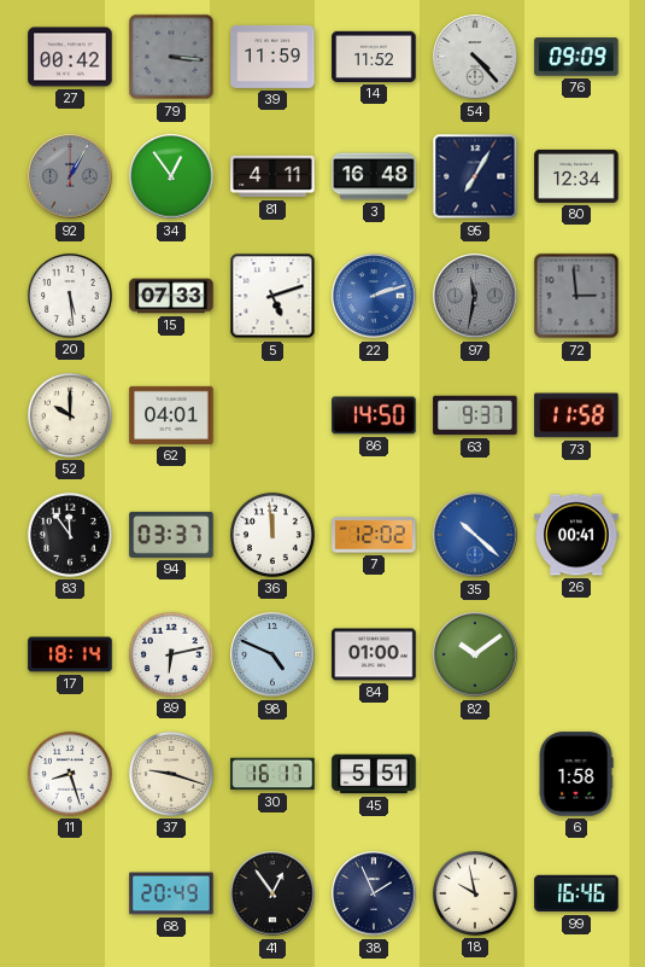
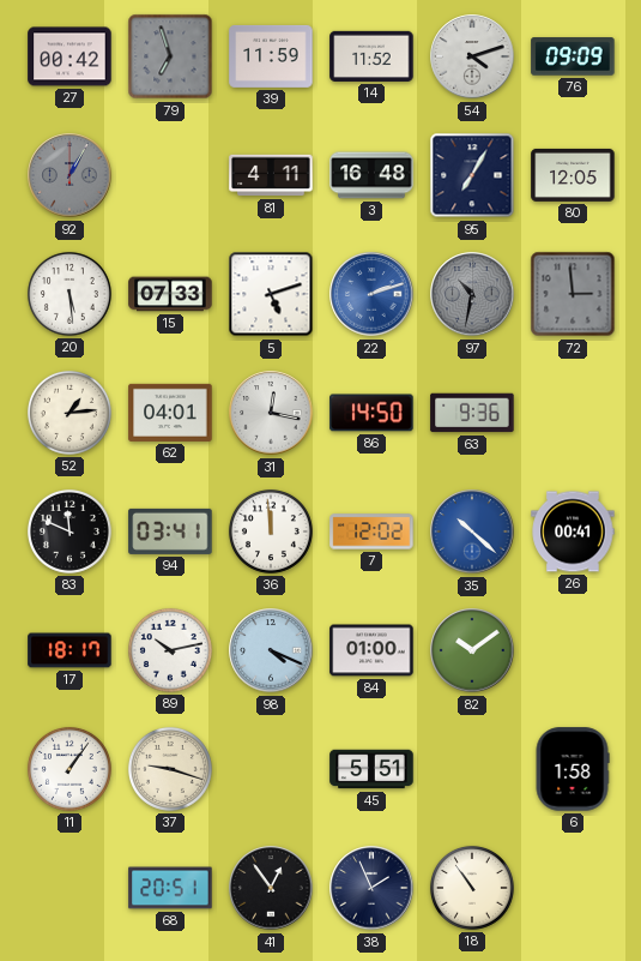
79: 3:16 -> 6:57 (170, 56)
54: 4:23 -> 4:12 (472, 56)
34: 12:54 -> none (171, 176)
80: 12:34 -> 12:05 (573, 175)
97: 11:32 -> 10:32 (472, 294)
52: 10:00 -> 1:14 (69, 413)
31: none -> 12:17 (271, 413)
63: 9:37 -> 9:36 (472, 413)
73: 11:58 -> none (576, 415)
83: 11:54 -> 11:49 (69, 531)
94: 03:37 -> 03:41 (170, 531)
17: 18:14 -> 18:17 (69, 650)
89: 6:13 -> 10:13 (170, 650)
98: 4:49 -> 4:19 (271, 650)
11: 8:27 -> 1:06 (69, 769)
30: 16:17 -> none (272, 774)
68: 20:49 -> 20:51 (170, 888)
18: 9:58 -> 10:54 (472, 888)
99: 16:46 -> none (576, 893)
